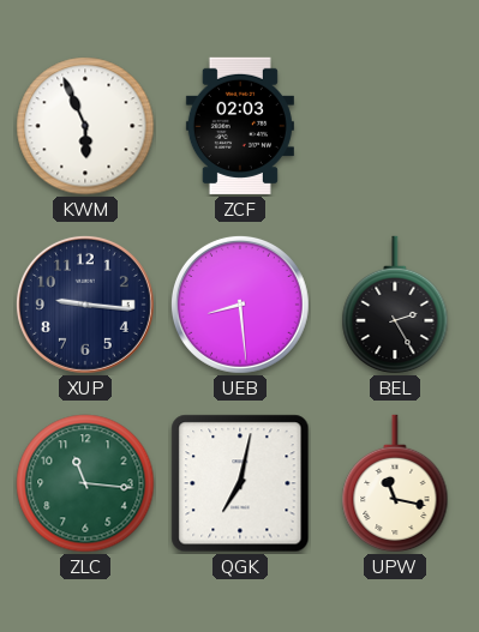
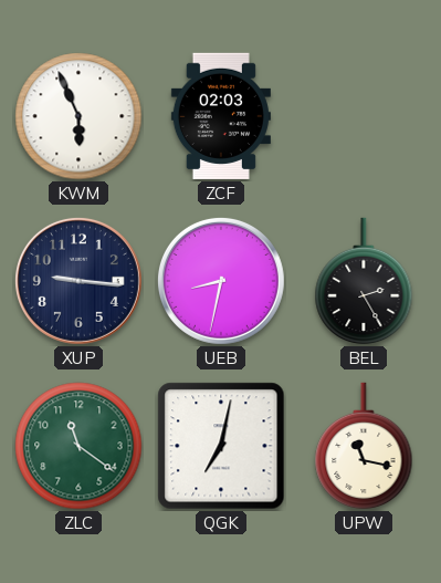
UEB: 8:29 -> 8:32 (221, 281)
ZLC: 11:16 -> 11:21 (78, 446)
